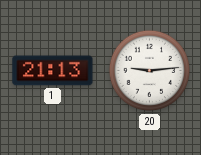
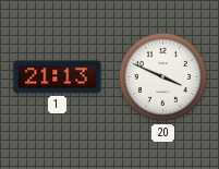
20: 9:14 -> 3:49 (163, 77)
